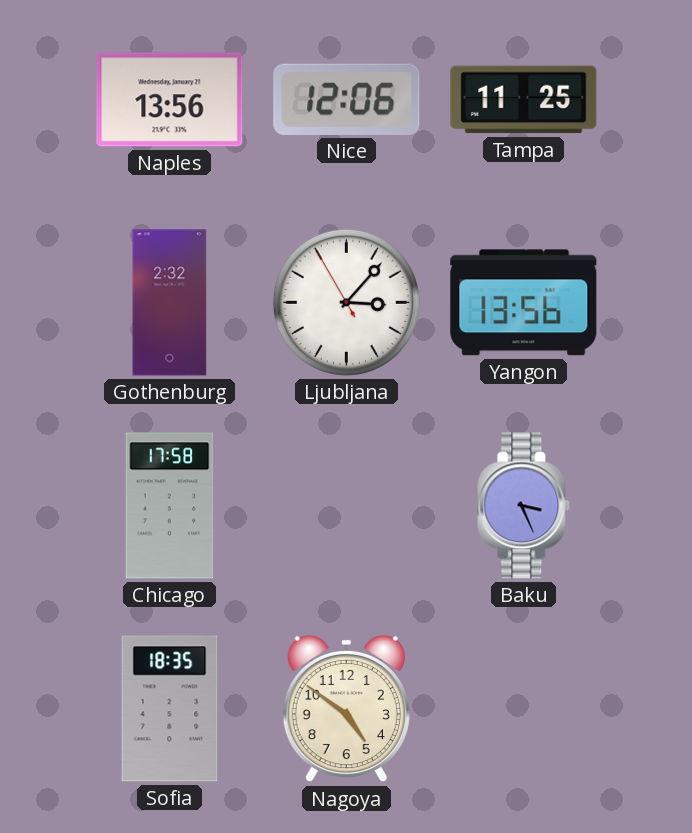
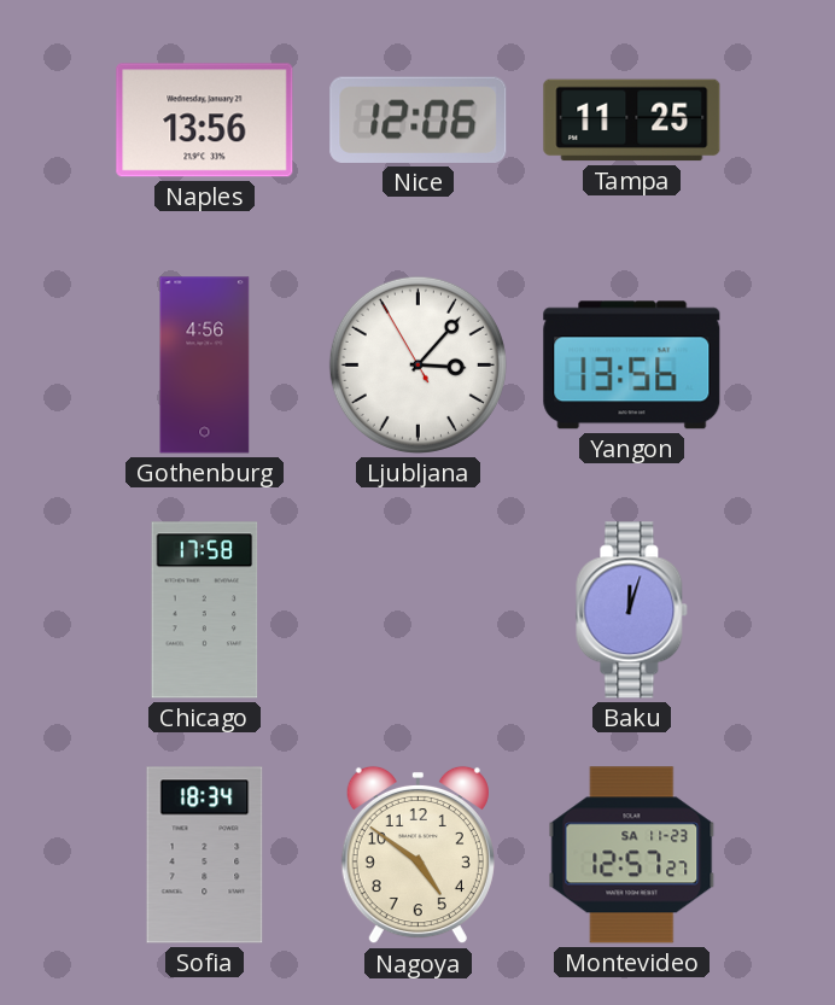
Gothenburg: 2:32 -> 4:56 (205, 366)
Baku: 3:26 -> 12:03 (632, 610)
Sofia: 18:35 -> 18:34 (205, 855)
Montevideo: none -> 12:57 (632, 855)
